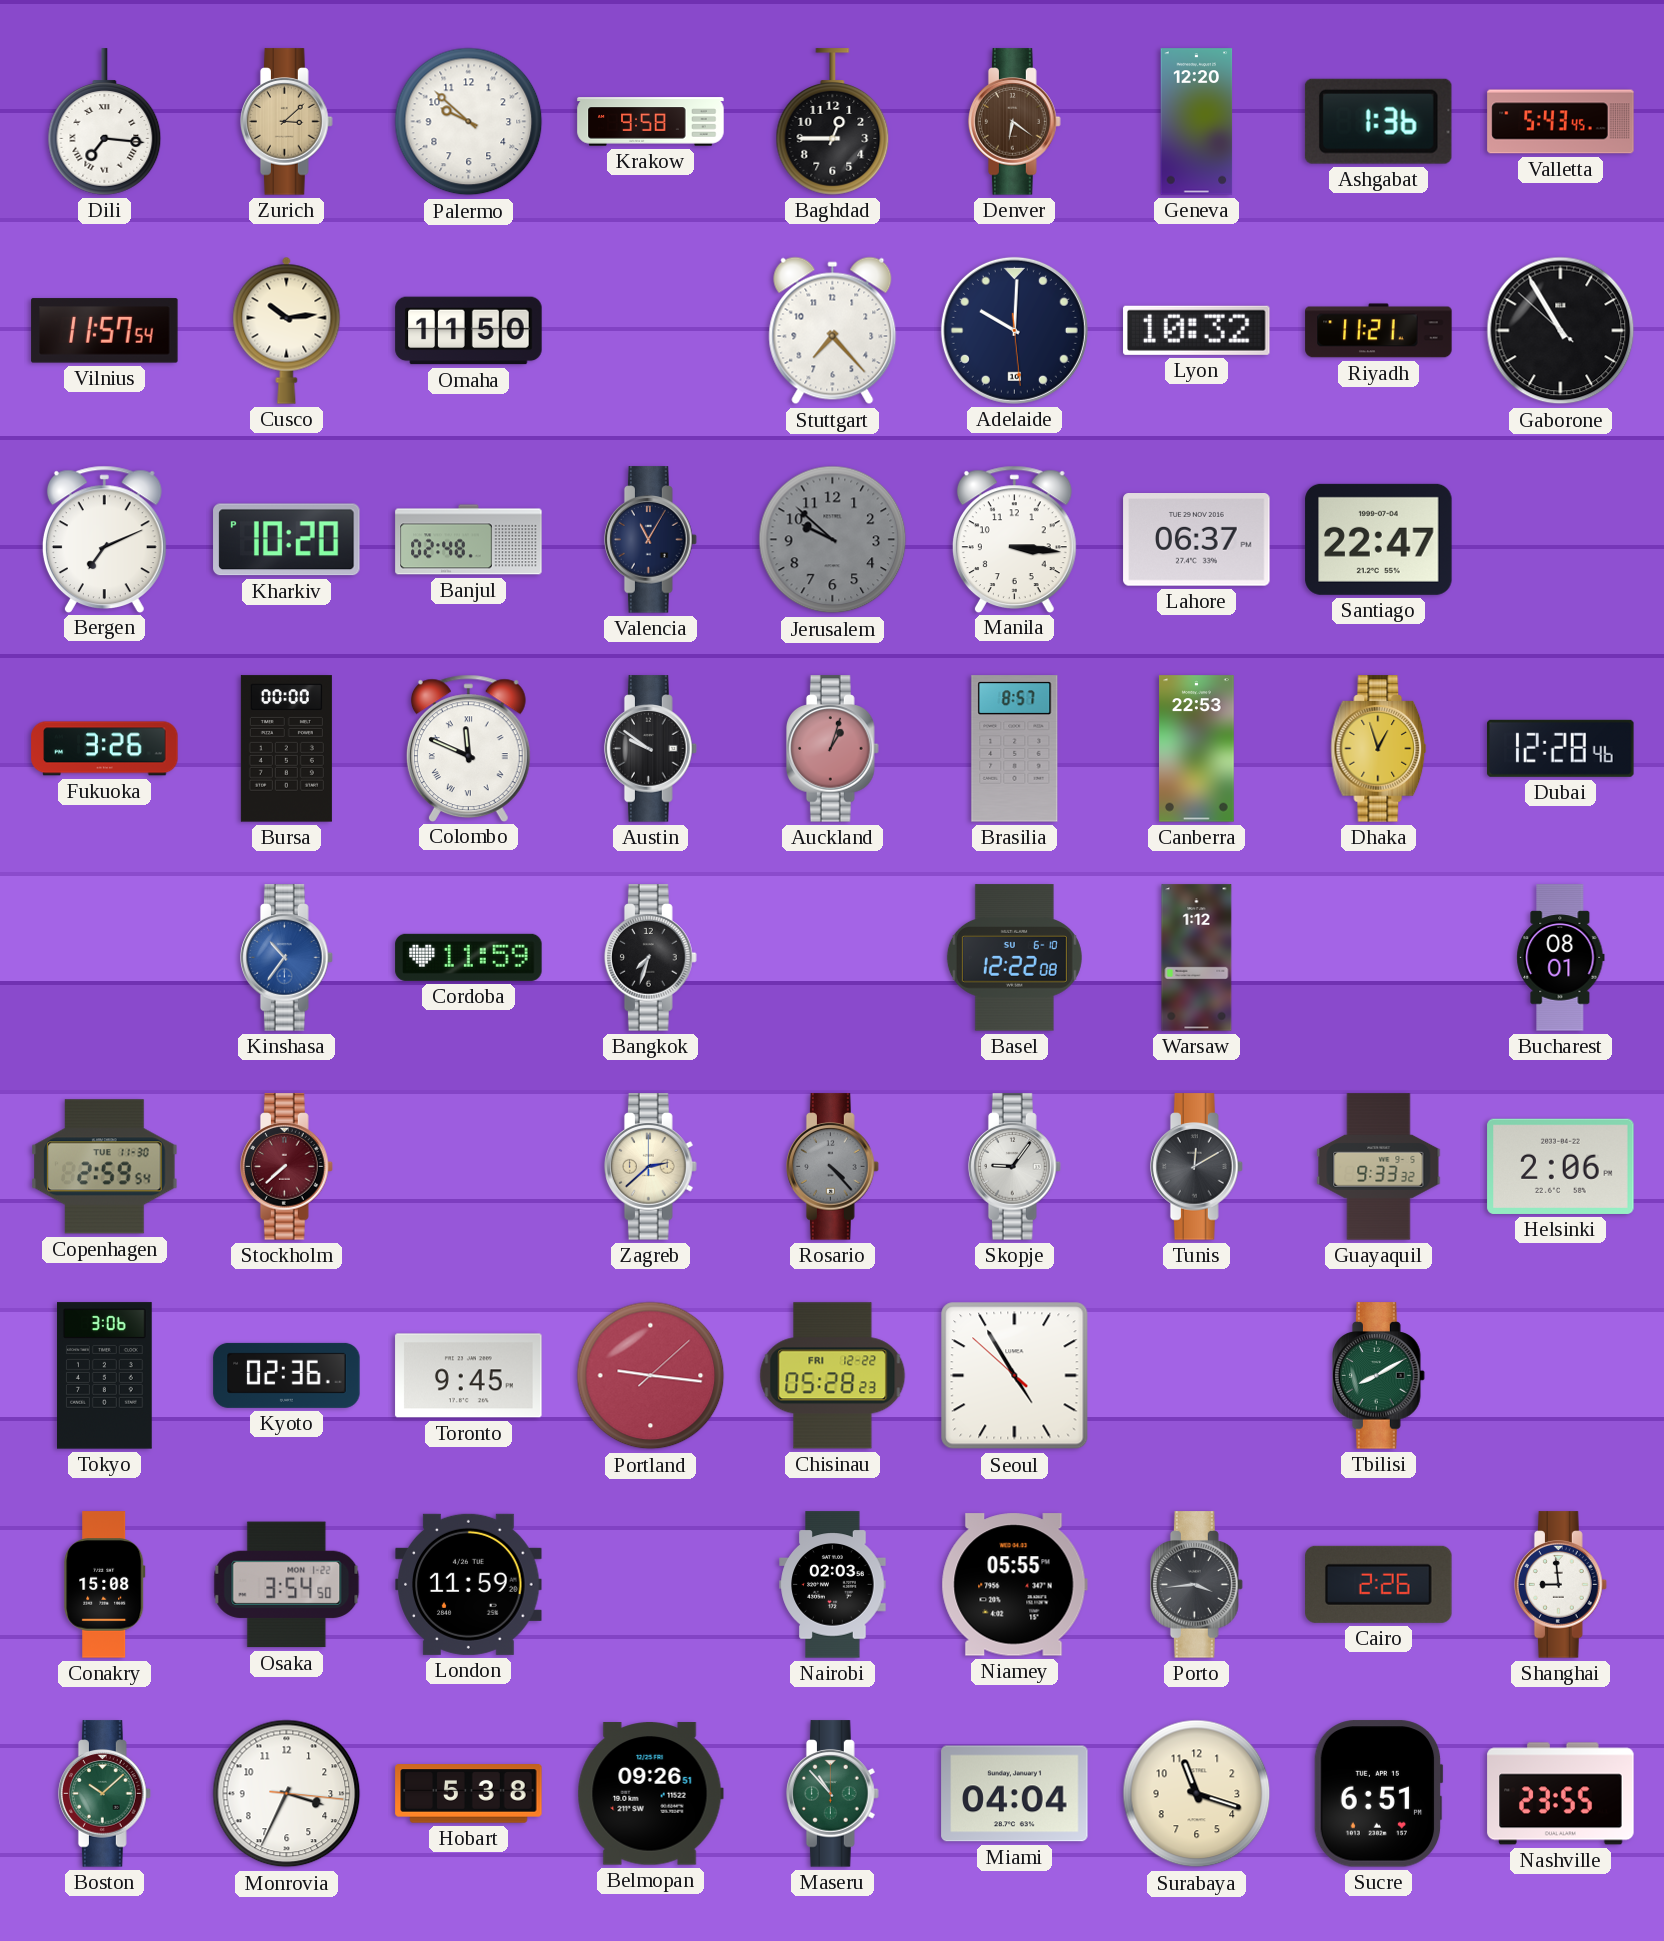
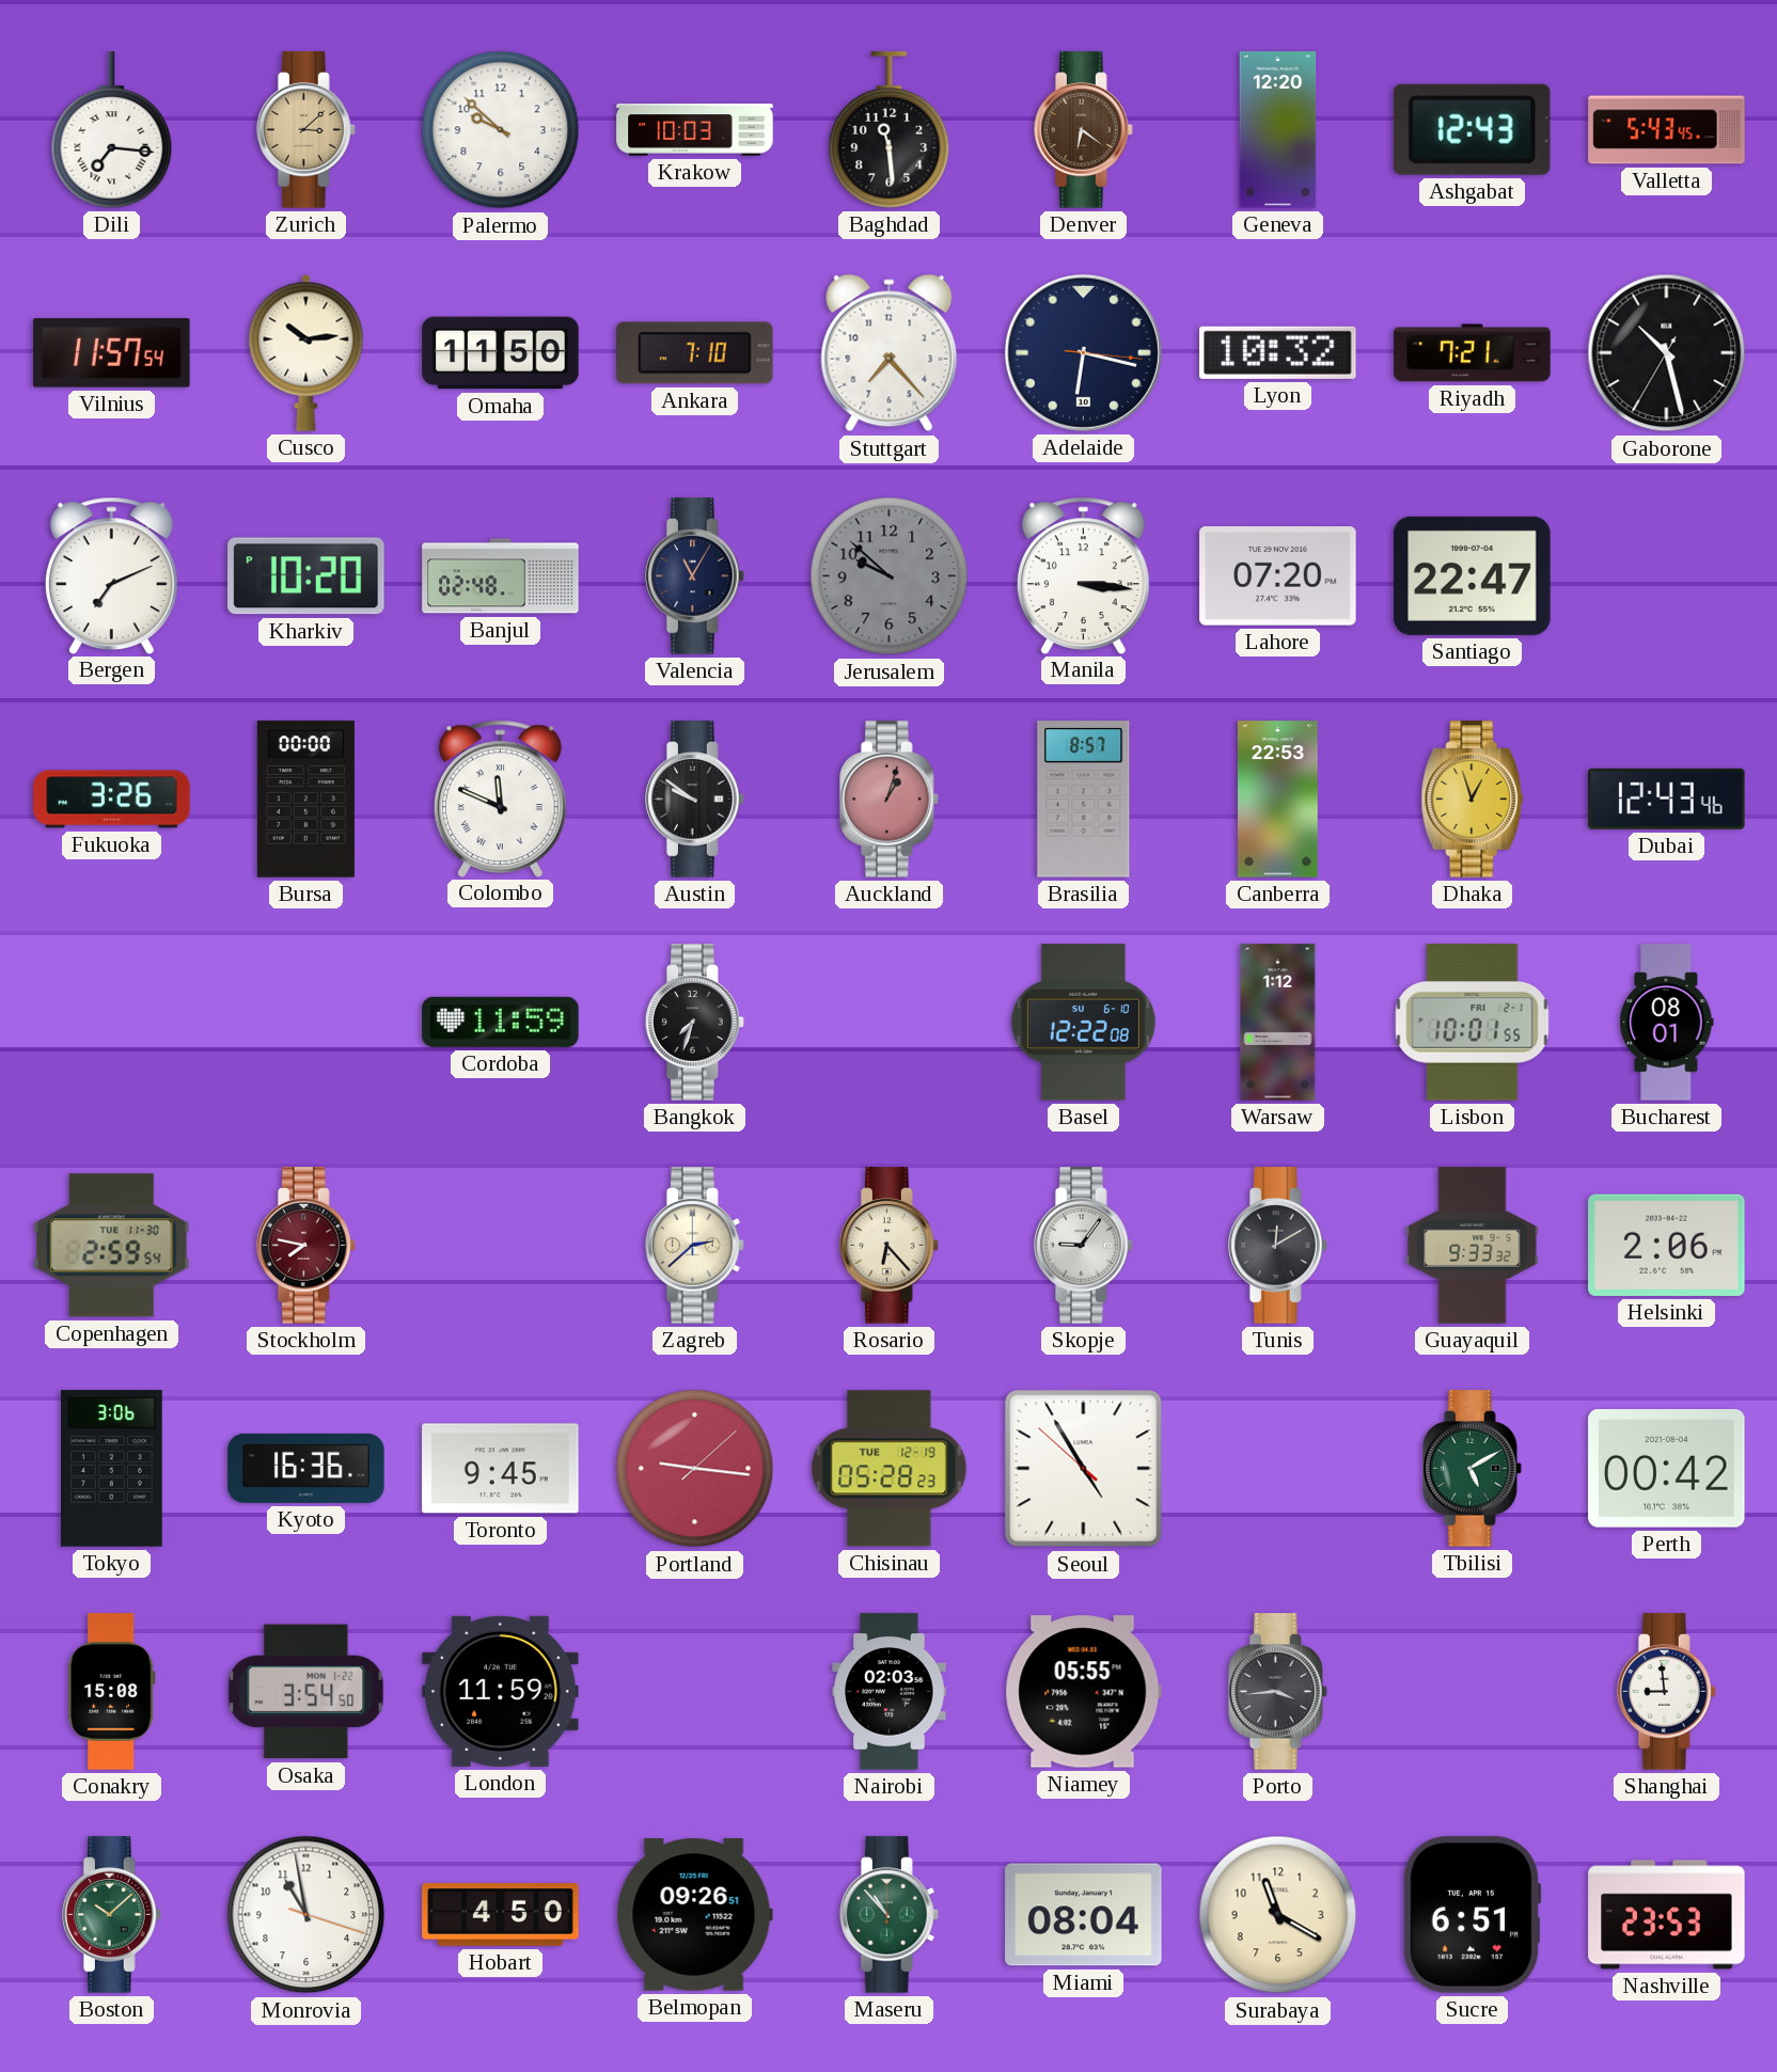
Krakow: 9:58 -> 10:03 (695, 130)
Baghdad: 12:45 -> 11:29 (890, 130)
Ashgabat: 1:36 -> 12:43 (1472, 129)
Ankara: none -> 7:10 (695, 353)
Adelaide: 10:00 -> 6:17 (1083, 352)
Riyadh: 11:21 -> 7:21 (1473, 353)
Gaborone: 10:54 -> 10:27 (1667, 353)
Lahore: 06:37 -> 07:20 (1278, 576)
Dubai: 12:28 -> 12:43 (1667, 798)
Kinshasa: 10:36 -> none (287, 958)
Lisbon: none -> 10:01 (1473, 1023)
Stockholm: 7:38 -> 7:47 (306, 1246)
Rosario: 4:23 -> 6:23 (890, 1246)
Rosario dial: grey -> cream (890, 1246)
Kyoto: 02:36 -> 16:36 (306, 1468)
Chisinau date: FRI 12-22 -> TUE 12-19 (890, 1469)
Tbilisi: 8:10 -> 5:10 (1473, 1469)
Perth: none -> 00:42 (1667, 1469)
Cairo: 2:26 -> none (1379, 1584)
Monrovia: 3:34 -> 10:58 (306, 1915)
Hobart: 5:38 -> 4:50 (501, 1915)
Miami: 04:04 -> 08:04 (1084, 1915)
Surabaya: 11:18 -> 11:20 (1278, 1915)
Nashville: 23:55 -> 23:53 (1667, 1915)
